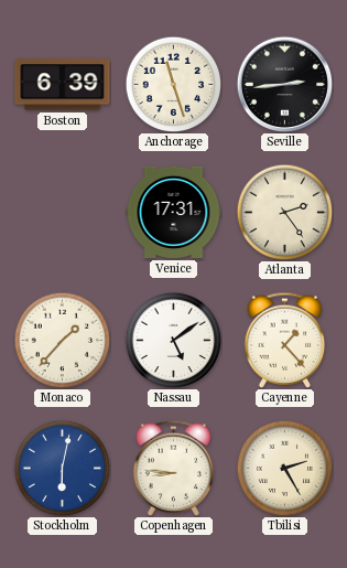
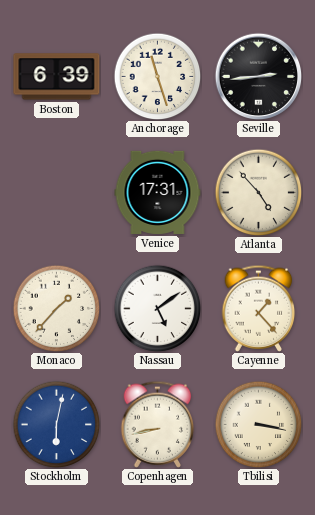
Atlanta: 2:24 -> 4:53 (258, 192)
Copenhagen: 8:46 -> 8:43 (158, 424)
Tbilisi: 2:25 -> 3:17 (258, 424)
